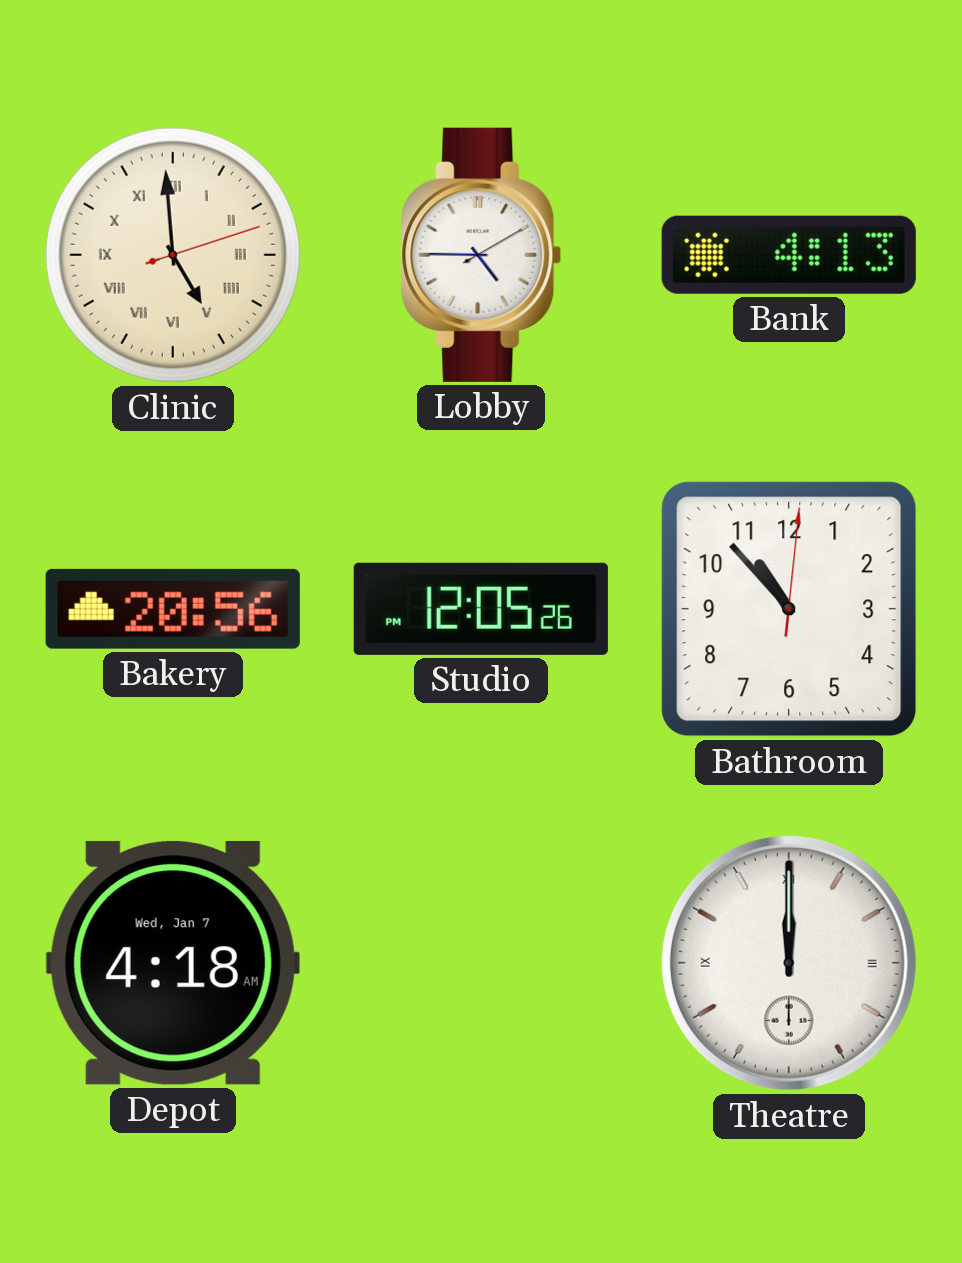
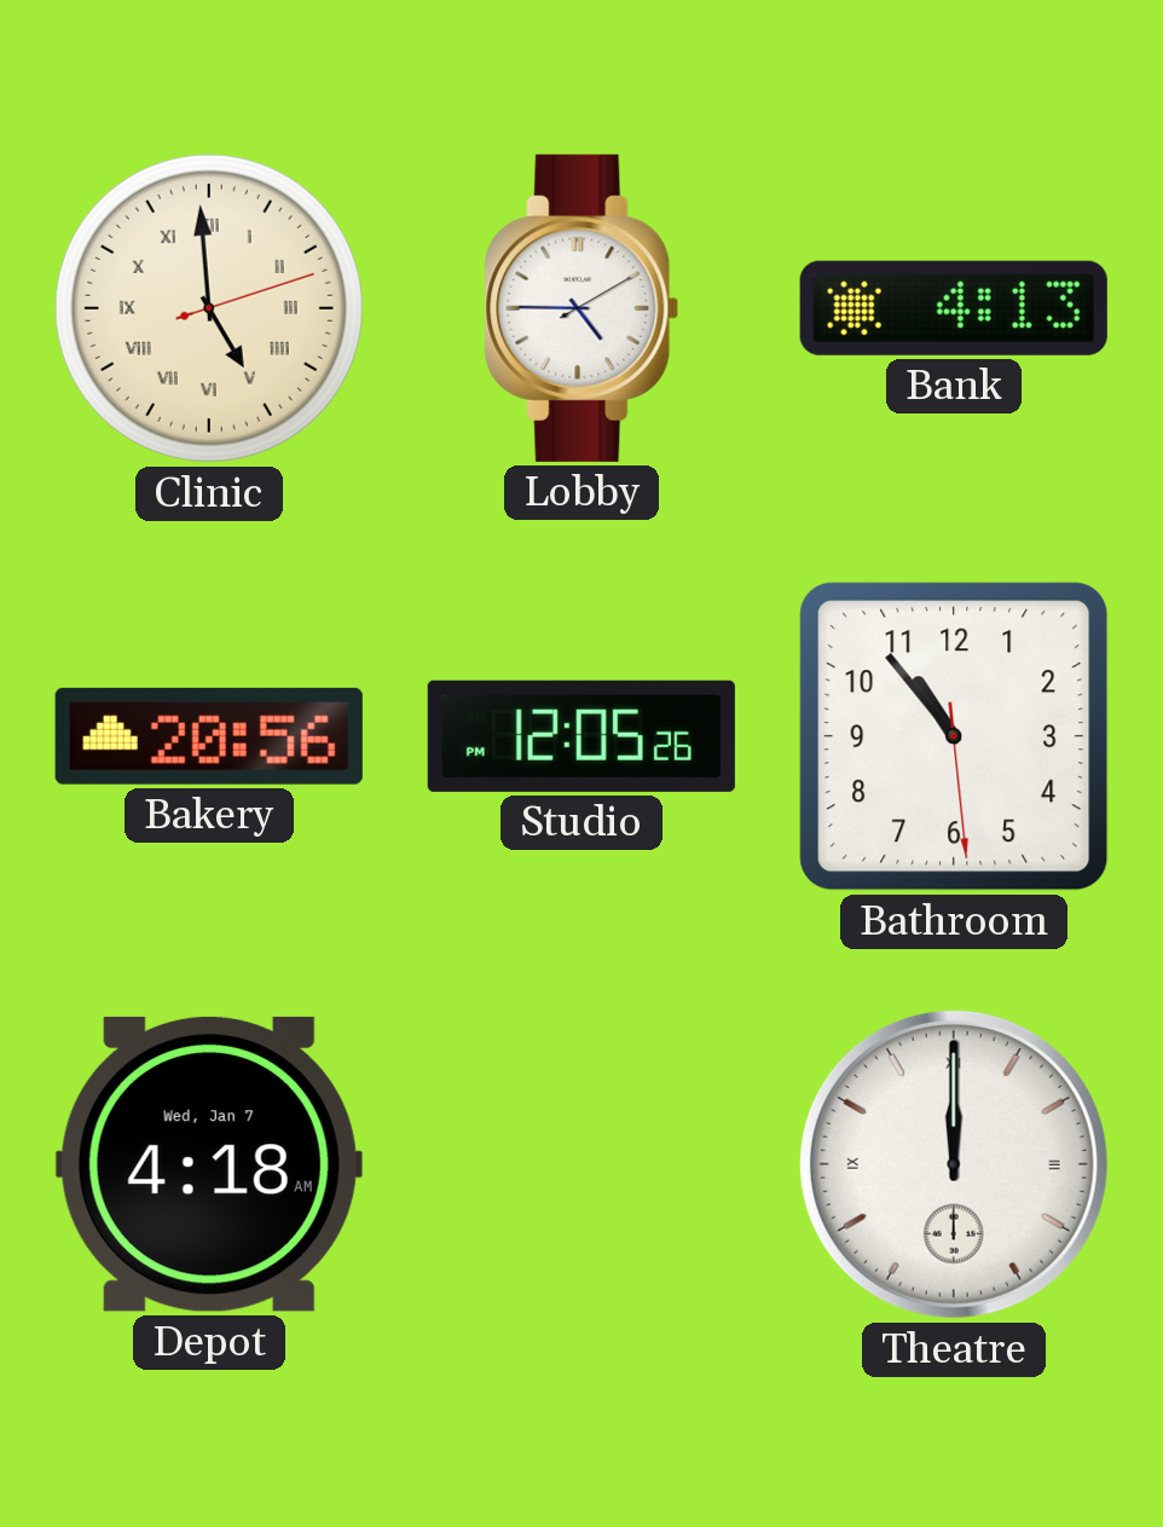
Bathroom: 10:53:01 -> 10:53:29 (954, 736)
